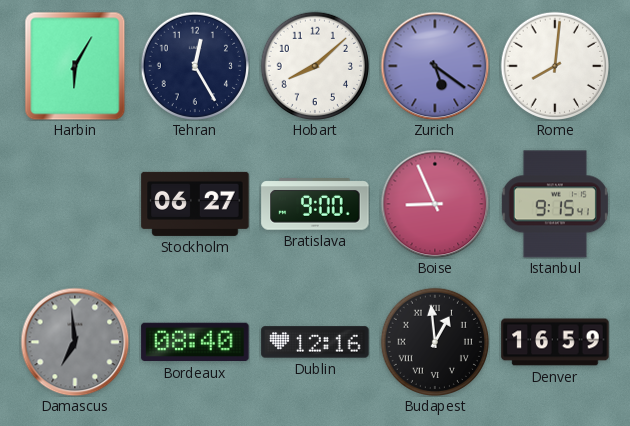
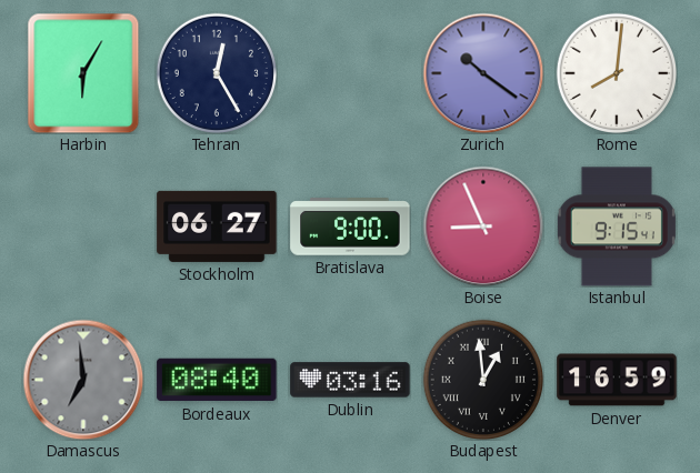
Hobart: 8:08 -> none (314, 65)
Zurich: 5:21 -> 10:21 (483, 73)
Dublin: 12:16 -> 03:16 (350, 380)
